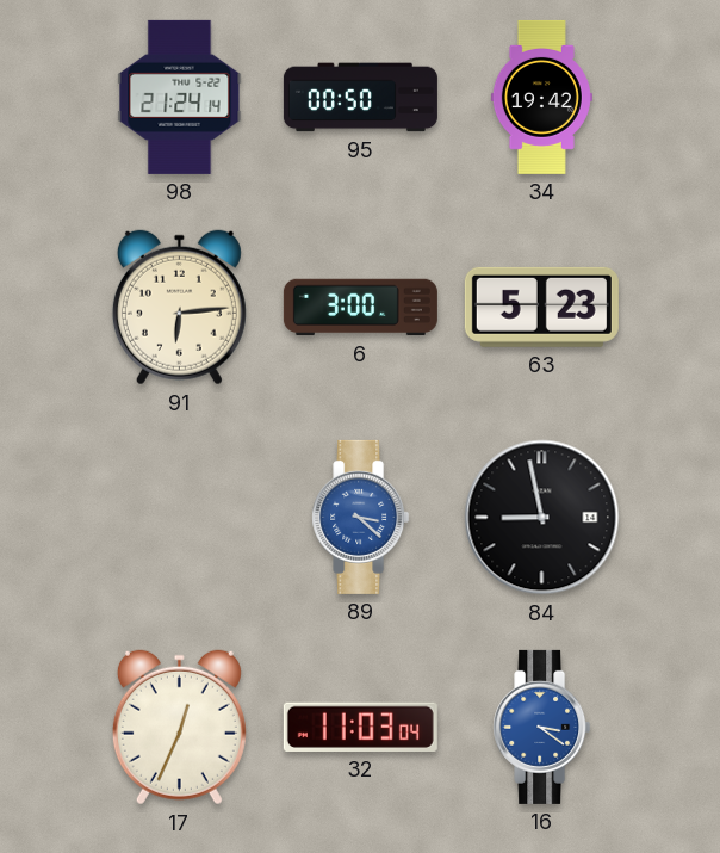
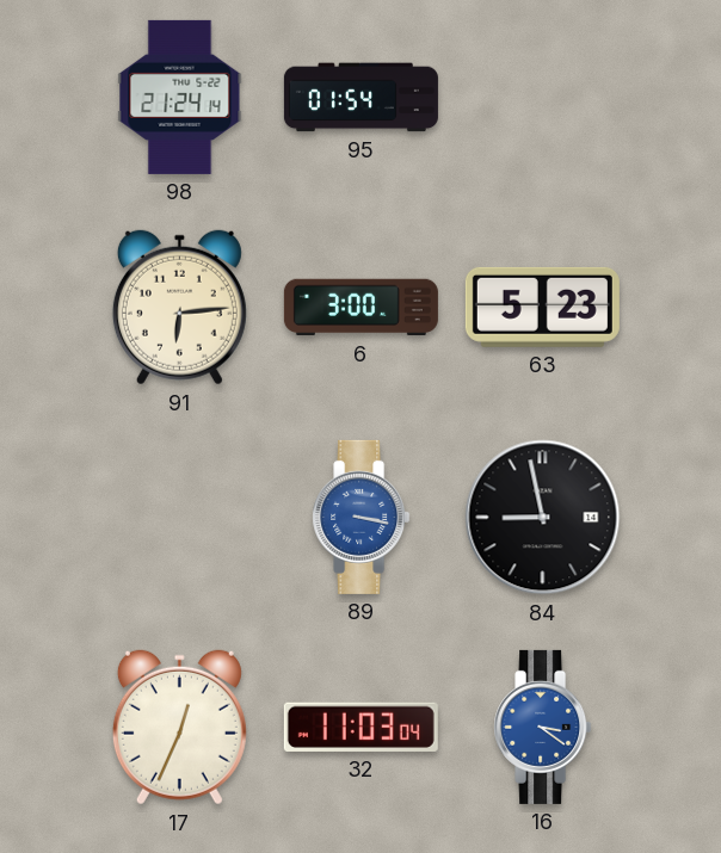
95: 00:50 -> 01:54 (360, 98)
34: 19:42 -> none (541, 97)
89: 3:22 -> 3:17 (362, 517)
